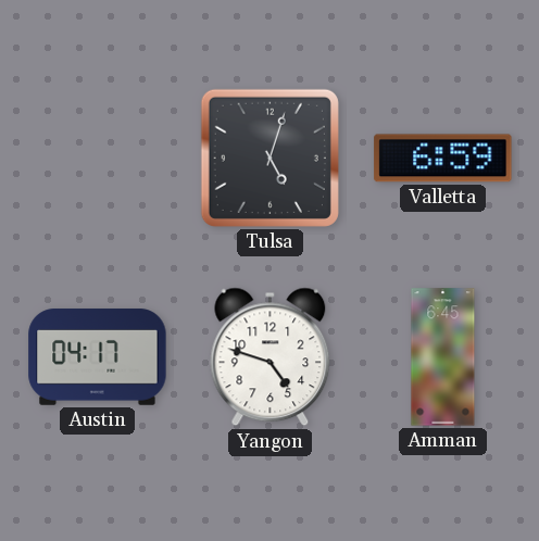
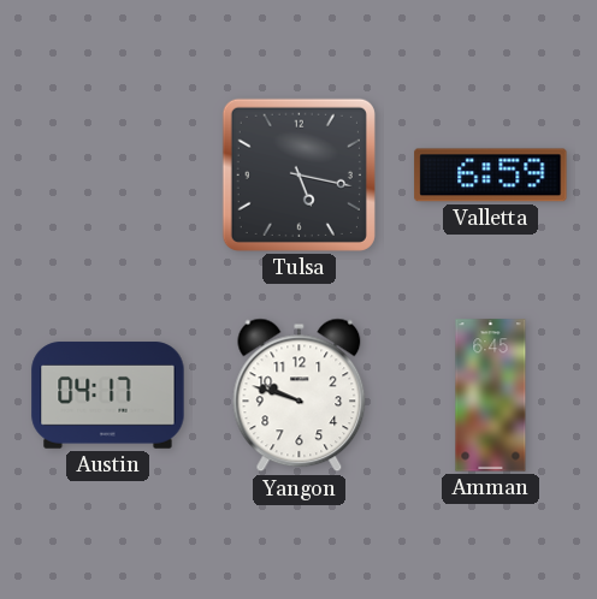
Tulsa: 5:03 -> 5:17 (298, 174)
Yangon: 4:48 -> 9:48 (300, 396)
